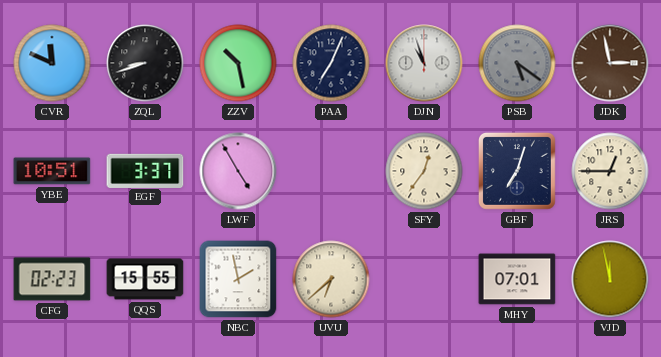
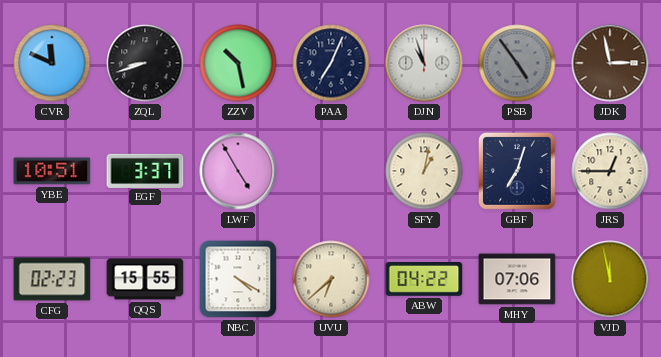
PSB: 5:21 -> 4:54 (517, 63)
SFY: 12:36 -> 1:02 (424, 171)
NBC: 1:58 -> 4:20 (238, 279)
ABW: none -> 04:22 (424, 280)
MHY: 07:01 -> 07:06 (517, 279)
